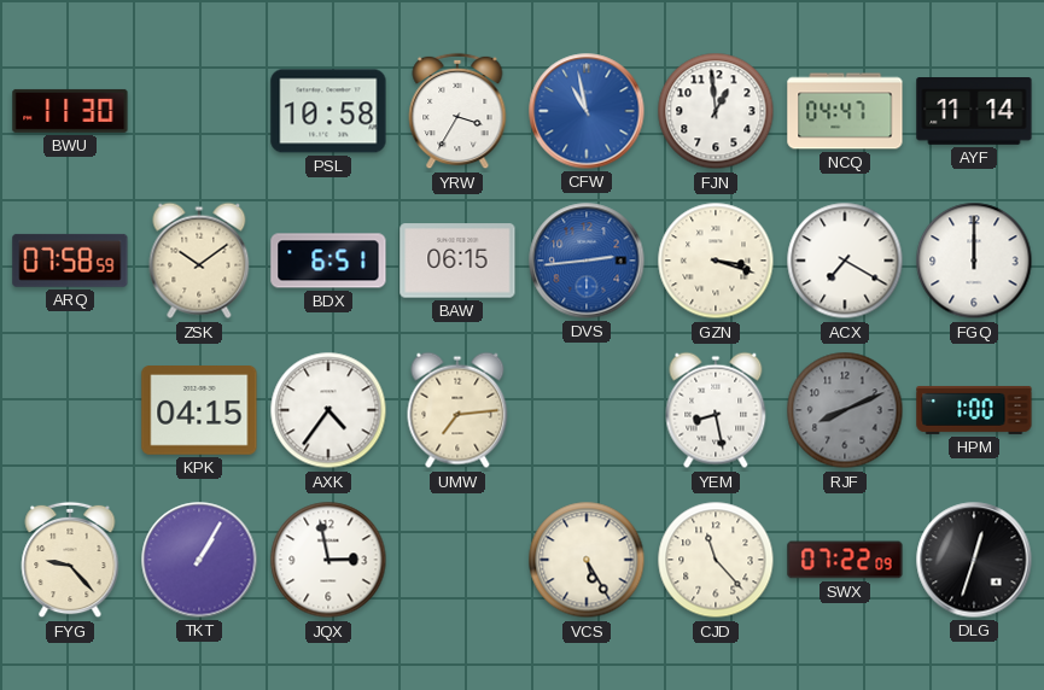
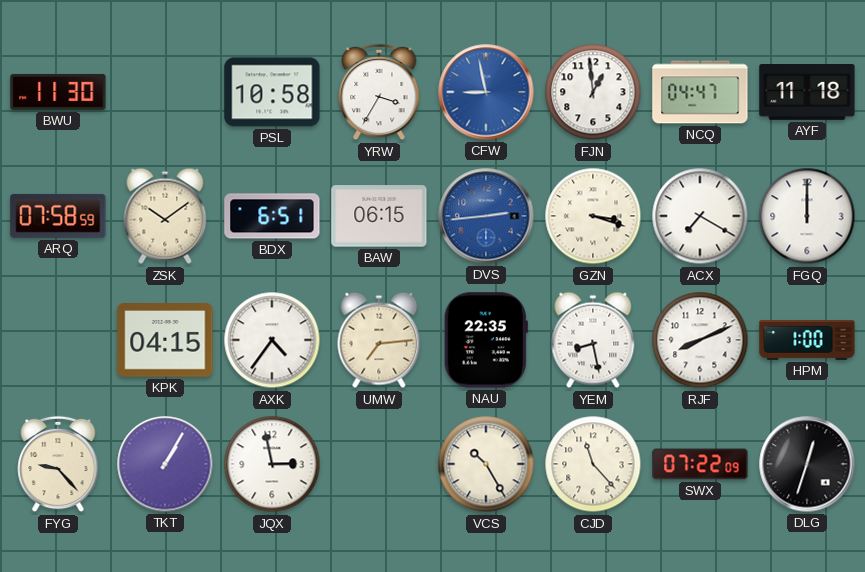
CFW: 10:58 -> 8:58 (486, 92)
AYF: 11:14 -> 11:18 (807, 93)
NAU: none -> 22:35 (486, 340)
RJF dial: grey -> white (700, 340)
VCS: 5:25 -> 10:25 (486, 464)
